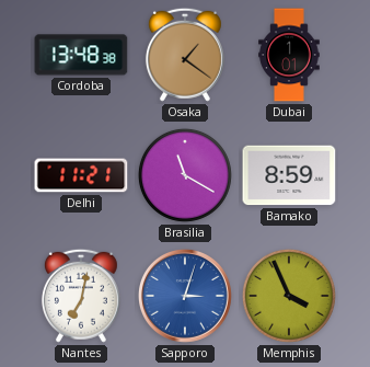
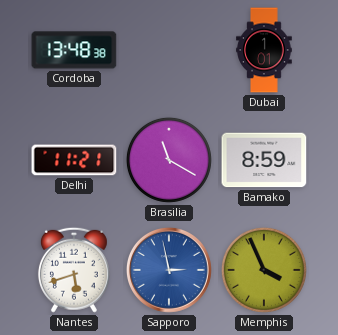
Osaka: 1:21 -> none (185, 55)
Nantes: 7:02 -> 5:42 (74, 270)
Sapporo: 3:03 -> 2:58 (169, 270)
